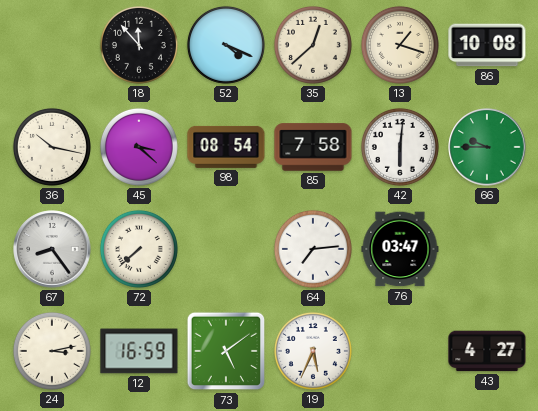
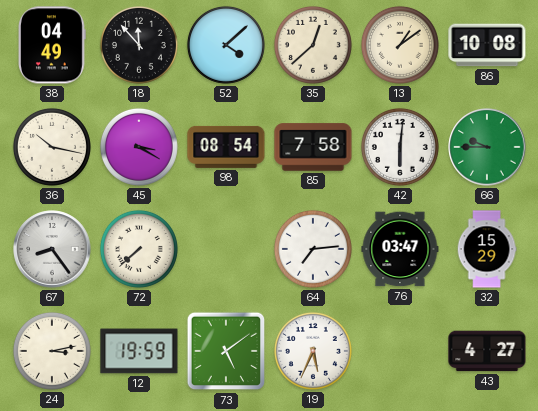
38: none -> 04:49 (52, 45)
52: 4:19 -> 4:08 (226, 45)
13: 1:18 -> 1:09 (400, 45)
45: 3:22 -> 3:20 (139, 147)
32: none -> 15:29 (487, 249)
12: 16:59 -> 19:59 (139, 351)
